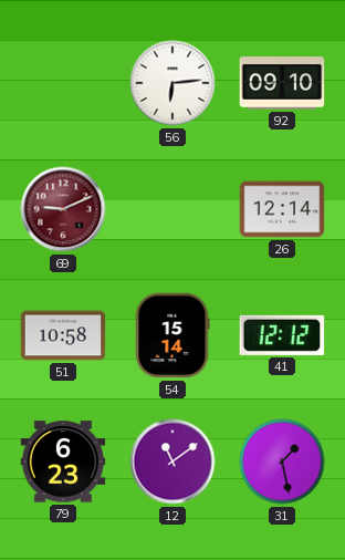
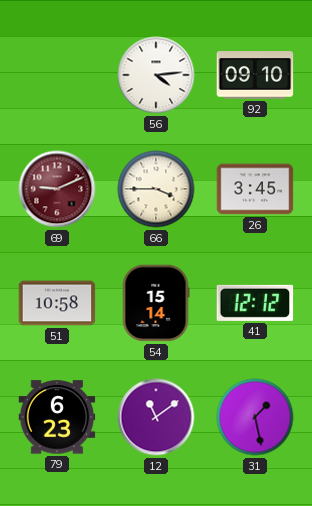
56: 6:14 -> 4:14 (156, 75)
66: none -> 3:45 (156, 189)
26: 12:14 -> 3:45 (255, 189)
